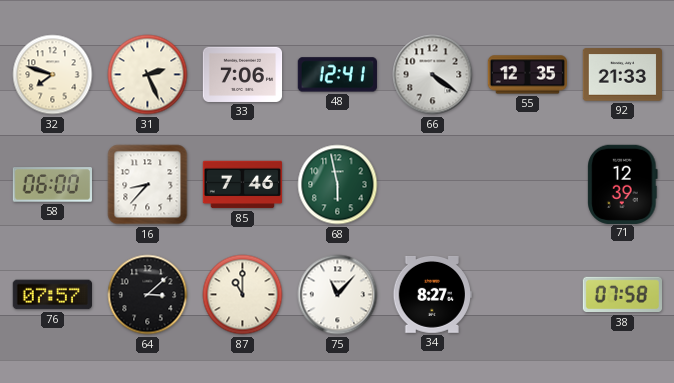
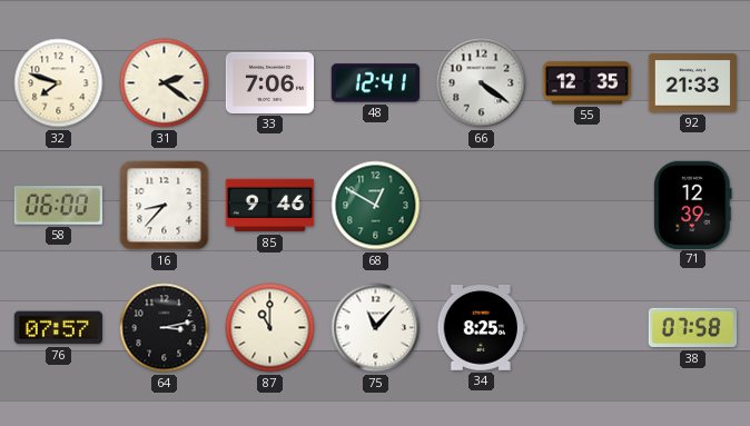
31: 2:26 -> 2:21 (165, 83)
85: 7:46 -> 9:46 (270, 206)
68: 5:58 -> 12:50 (376, 206)
64: 3:08 -> 3:13 (165, 328)
34: 8:27 -> 8:25 (481, 327)
